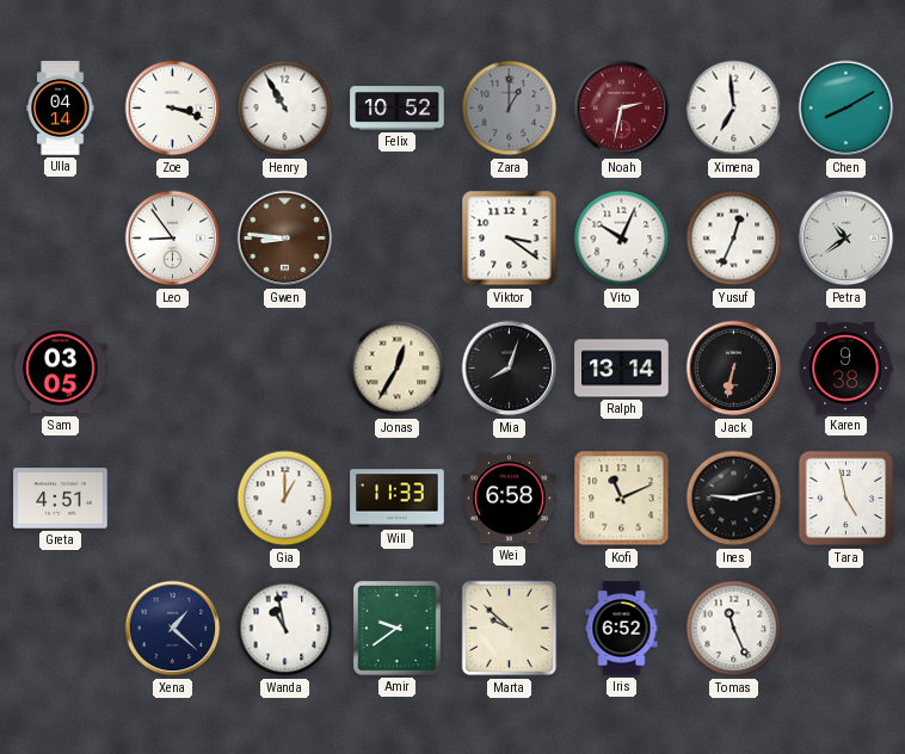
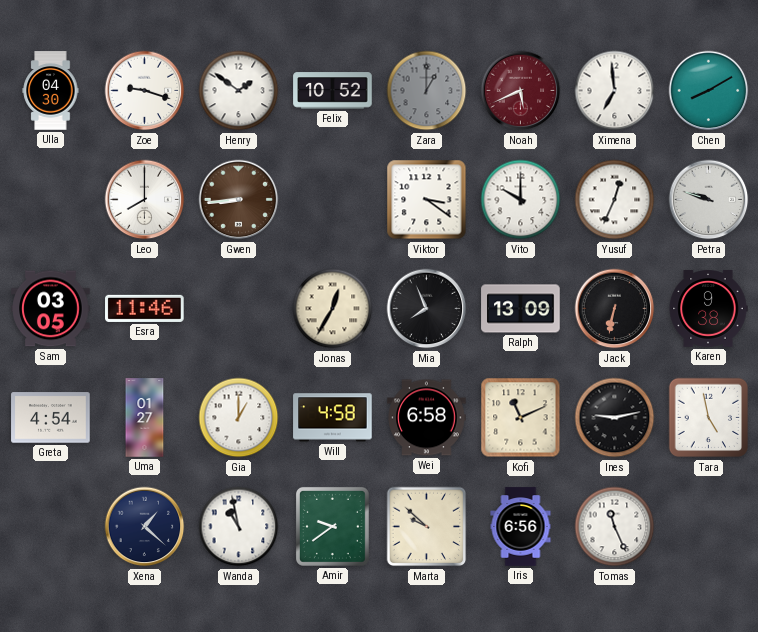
Ulla: 04:14 -> 04:30 (51, 91)
Zoe: 3:18 -> 9:18 (145, 91)
Henry: 10:55 -> 1:51 (239, 91)
Noah: 2:32 -> 5:41 (521, 91)
Leo: 8:54 -> 8:00 (145, 200)
Gwen: 8:46 -> 8:44 (239, 200)
Vito: 10:04 -> 10:00 (521, 200)
Petra: 10:39 -> 9:48 (709, 200)
Esra: none -> 11:46 (145, 308)
Mia: 8:03 -> 7:56 (427, 309)
Ralph: 13:14 -> 13:09 (521, 309)
Greta: 4:51 -> 4:54 (51, 418)
Uma: none -> 01:27 (145, 418)
Will: 11:33 -> 4:58 (333, 418)
Iris: 6:52 -> 6:56 (521, 527)
